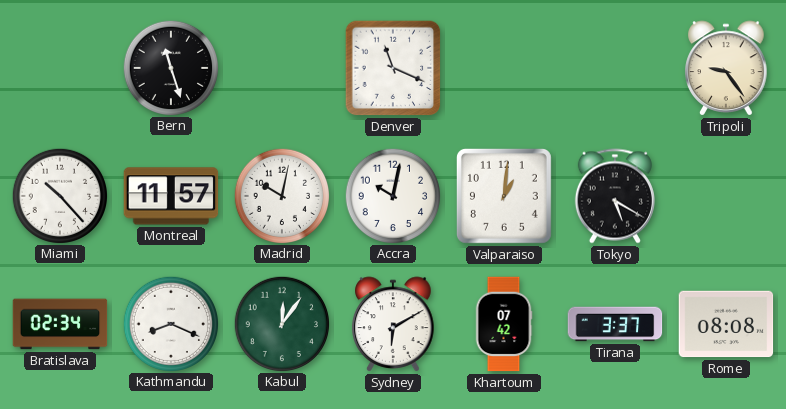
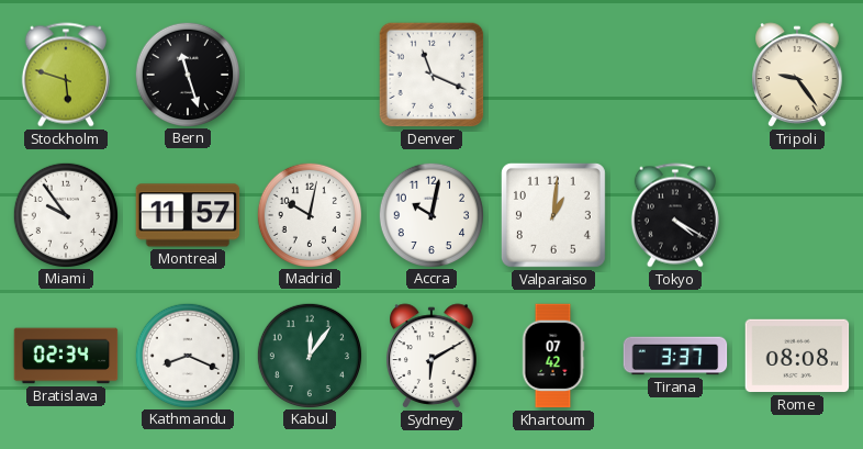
Stockholm: none -> 5:48 (66, 75)
Miami: 10:23 -> 9:54 (65, 214)
Tokyo: 5:20 -> 4:20 (675, 215)
